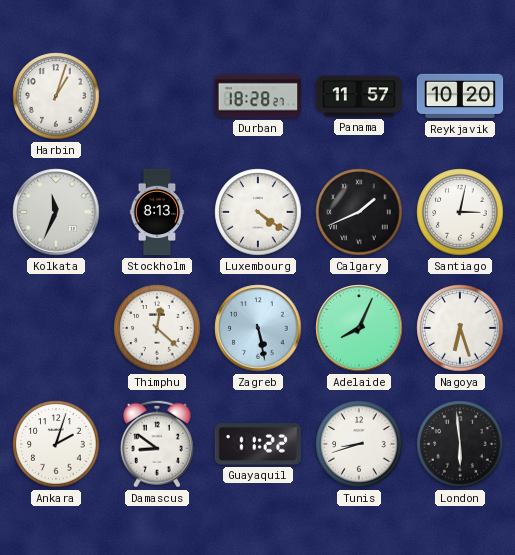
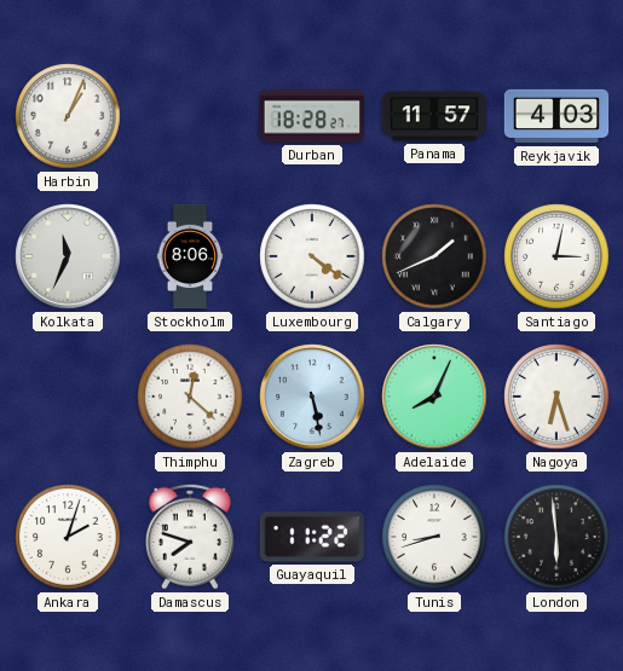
Harbin: 1:03 -> 1:04 (68, 116)
Reykjavik: 10:20 -> 4:03 (556, 116)
Stockholm: 8:13 -> 8:06 (190, 256)
Damascus: 8:51 -> 7:48 (190, 537)
